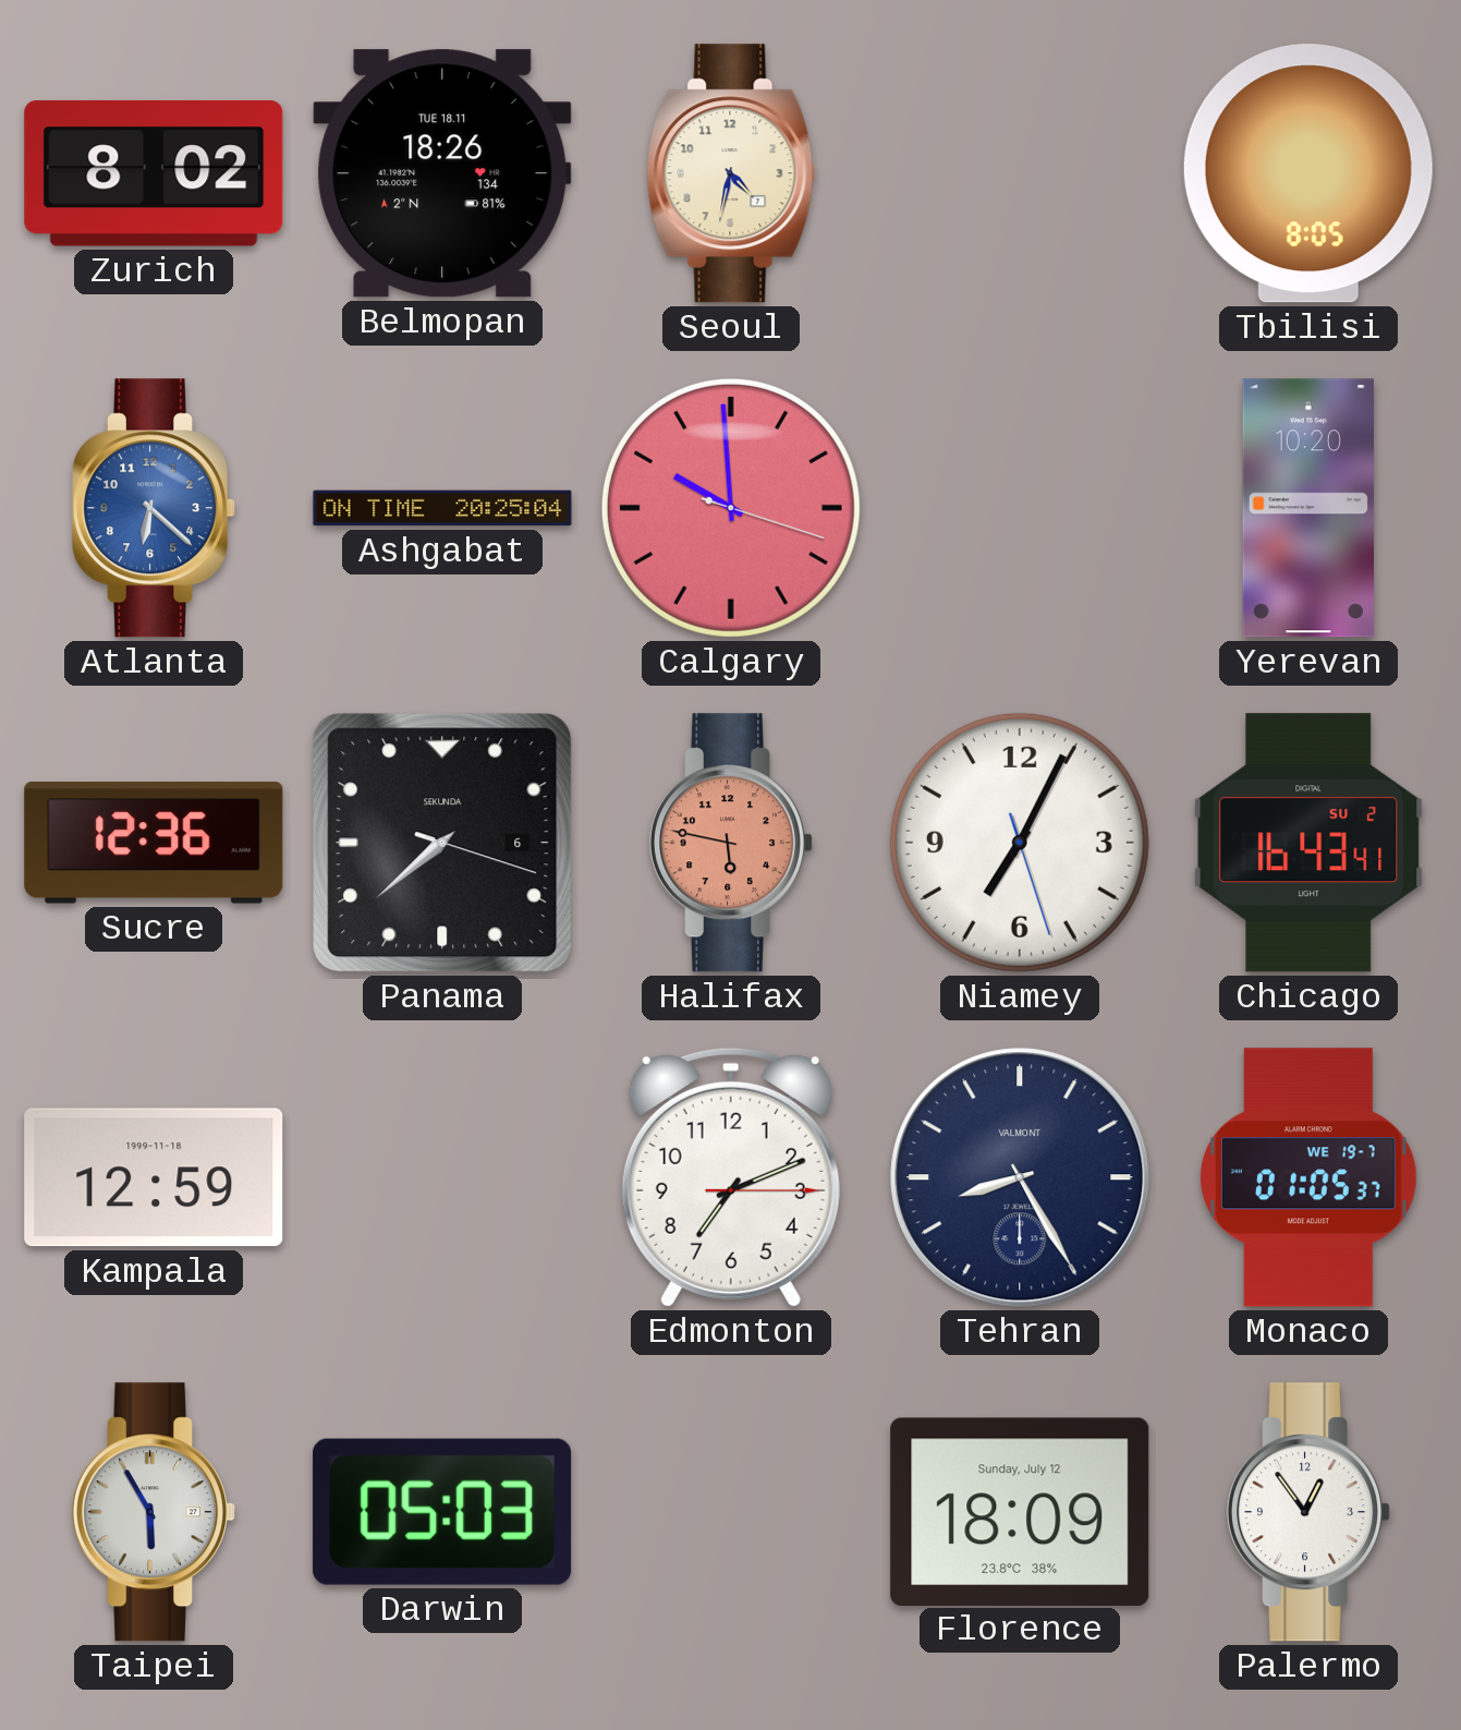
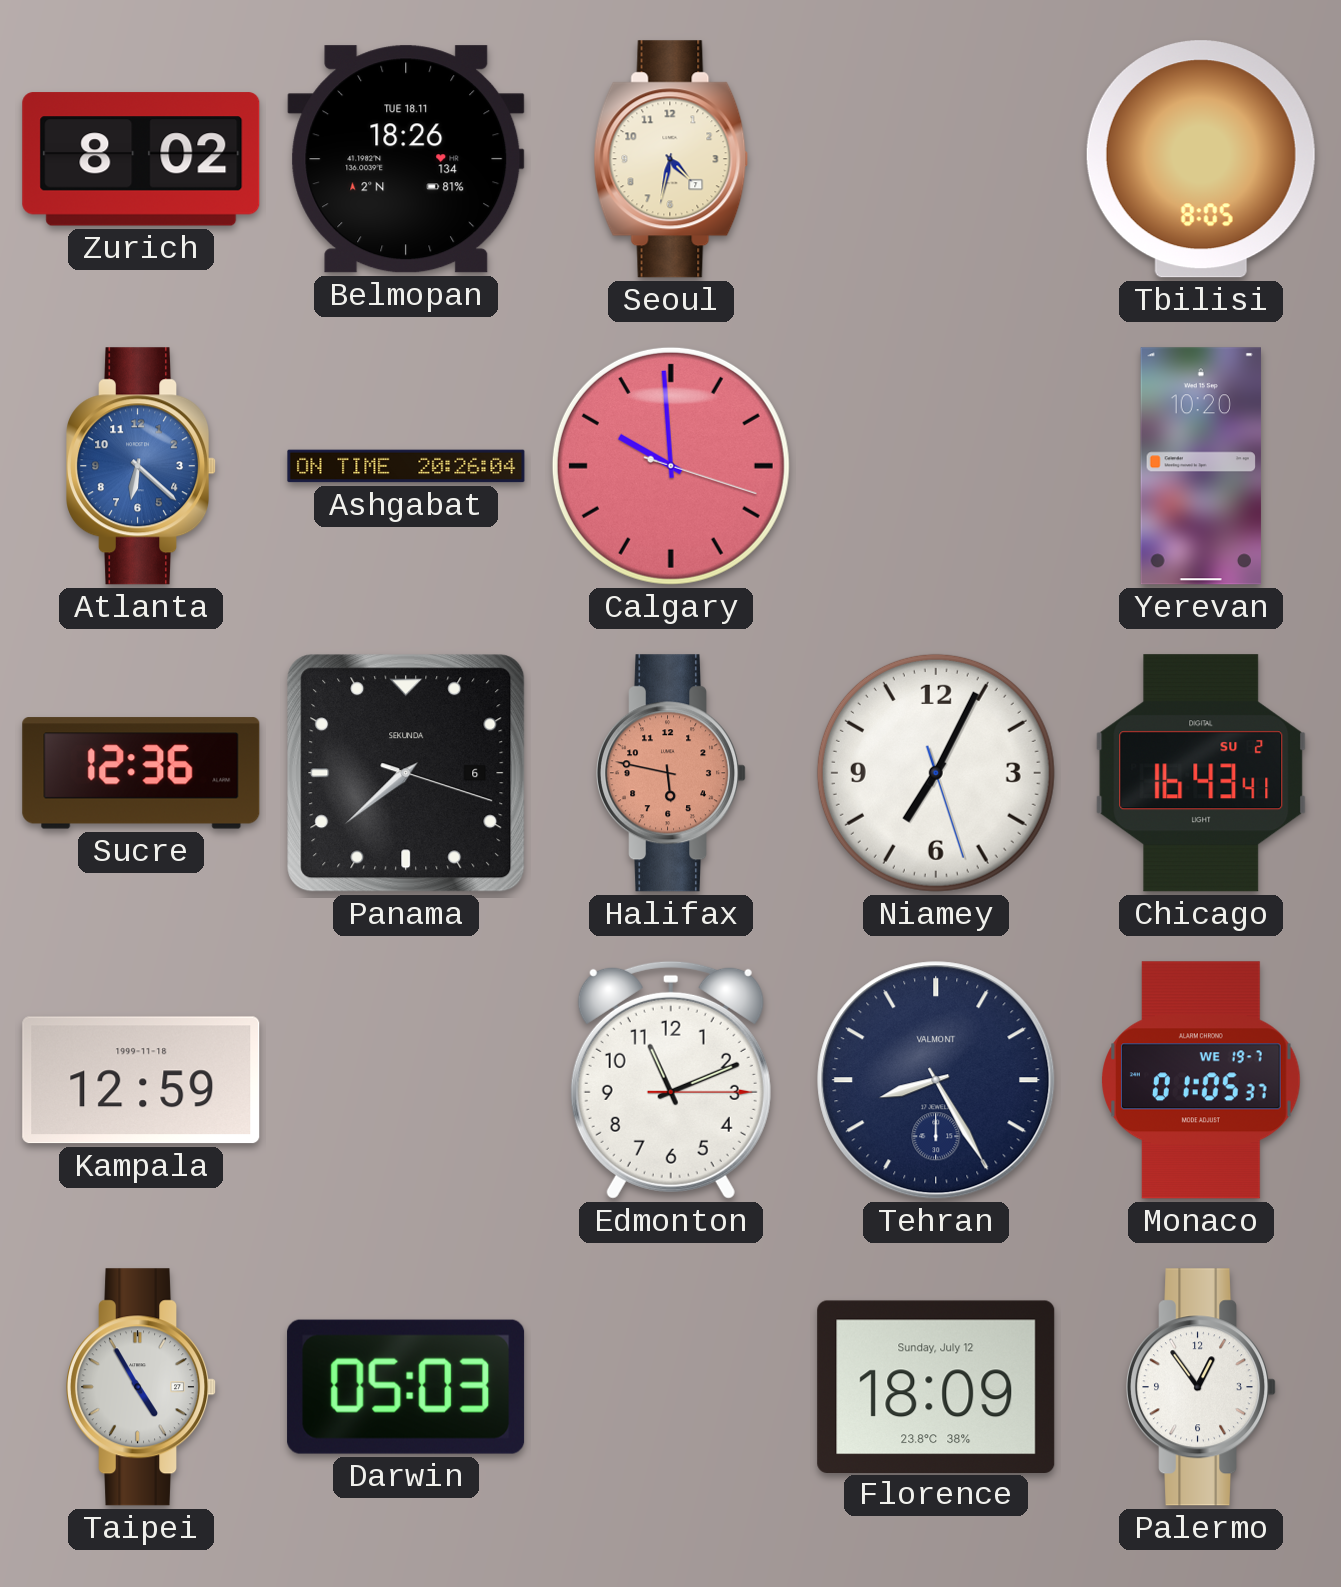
Ashgabat: 20:25 -> 20:26 (406, 466)
Edmonton: 7:11 -> 11:11 (671, 1080)
Taipei: 5:55 -> 4:55 (142, 1387)
